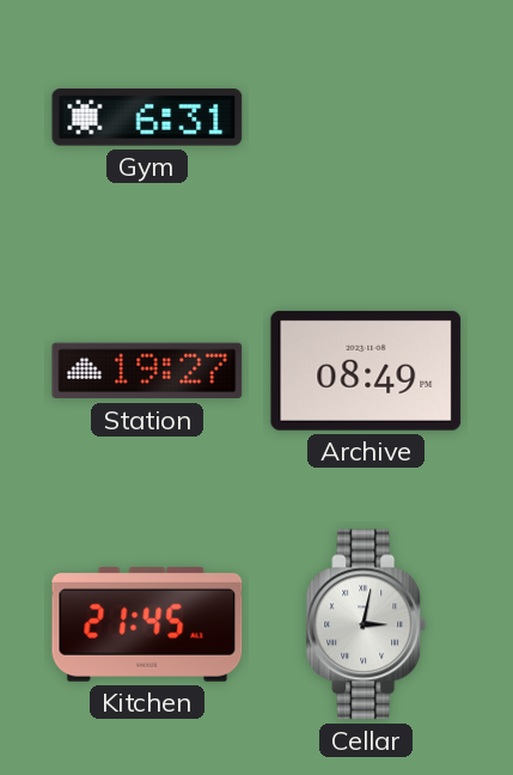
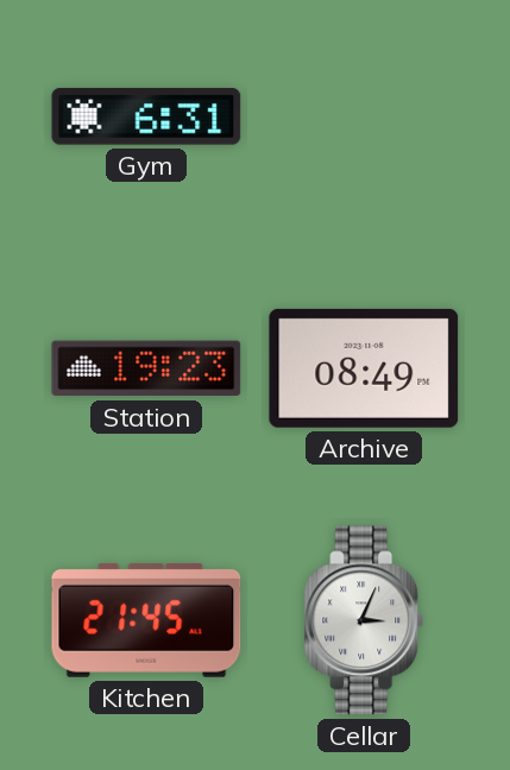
Station: 19:27 -> 19:23 (146, 368)
Cellar: 3:02 -> 3:04 (364, 620)
